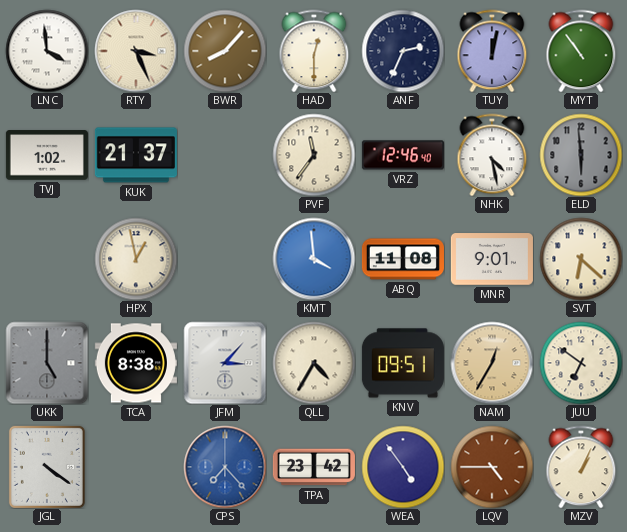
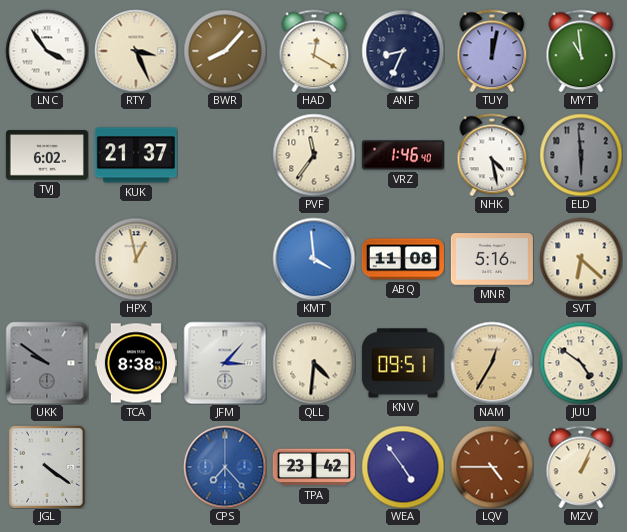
LNC: 3:59 -> 3:54 (47, 51)
HAD: 12:30 -> 12:20 (314, 51)
ANF: 2:34 -> 8:34 (403, 51)
MYT: 10:54 -> 10:59 (581, 51)
TVJ: 1:02 -> 6:02 (47, 155)
VRZ: 12:46 -> 1:46 (403, 155)
MNR: 9:01 -> 5:16 (492, 259)
UKK: 5:00 -> 9:51 (47, 363)
QLL: 4:35 -> 4:31 (314, 363)
JUU: 6:51 -> 4:51 (581, 363)
